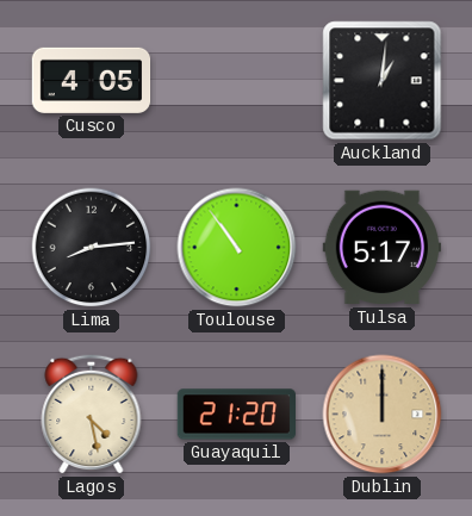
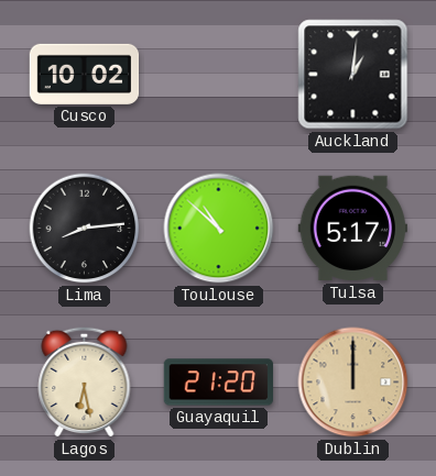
Cusco: 4:05 -> 10:02 (85, 74)
Toulouse: 10:54 -> 10:52 (219, 229)
Lagos: 4:28 -> 6:28 (85, 381)
